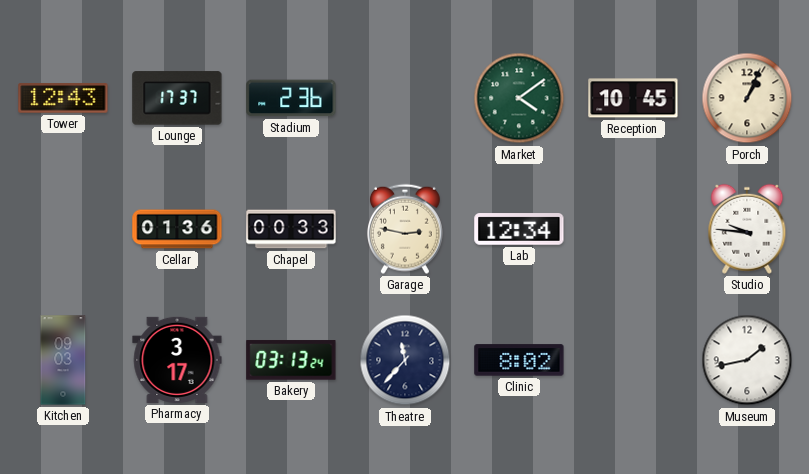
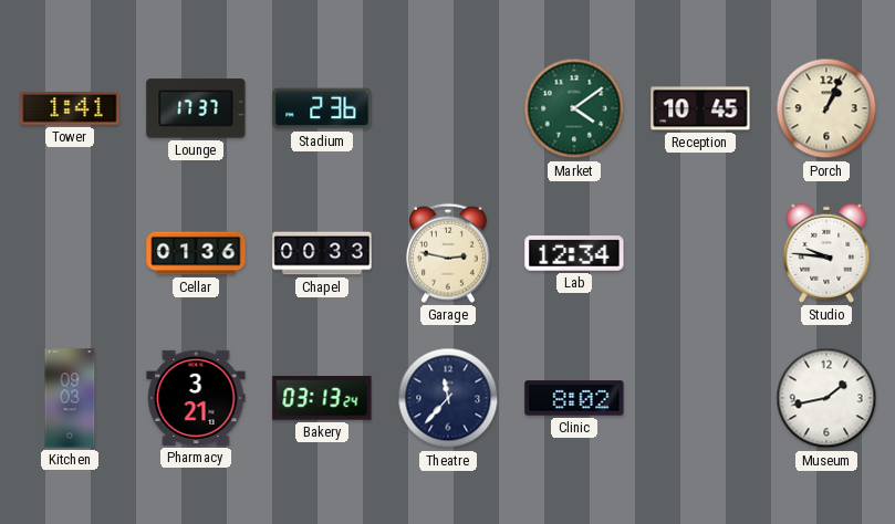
Tower: 12:43 -> 1:41 (70, 108)
Pharmacy: 3:17 -> 3:21 (196, 398)
